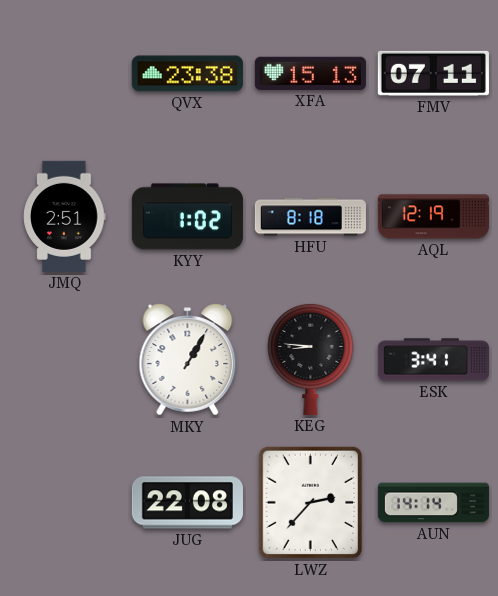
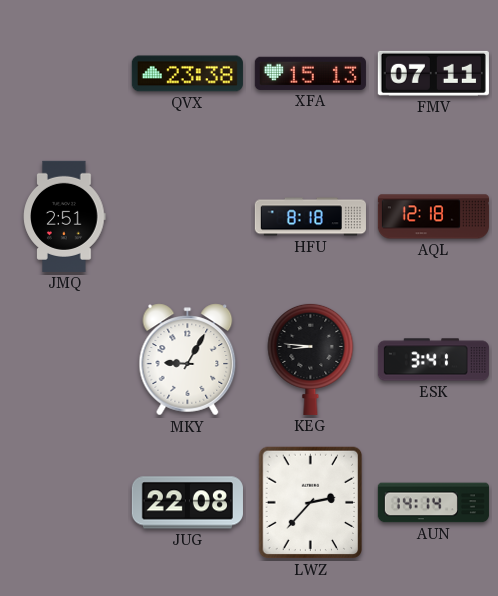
KYY: 1:02 -> none (187, 217)
AQL: 12:19 -> 12:18 (433, 217)
MKY: 1:05 -> 9:05 (188, 360)
